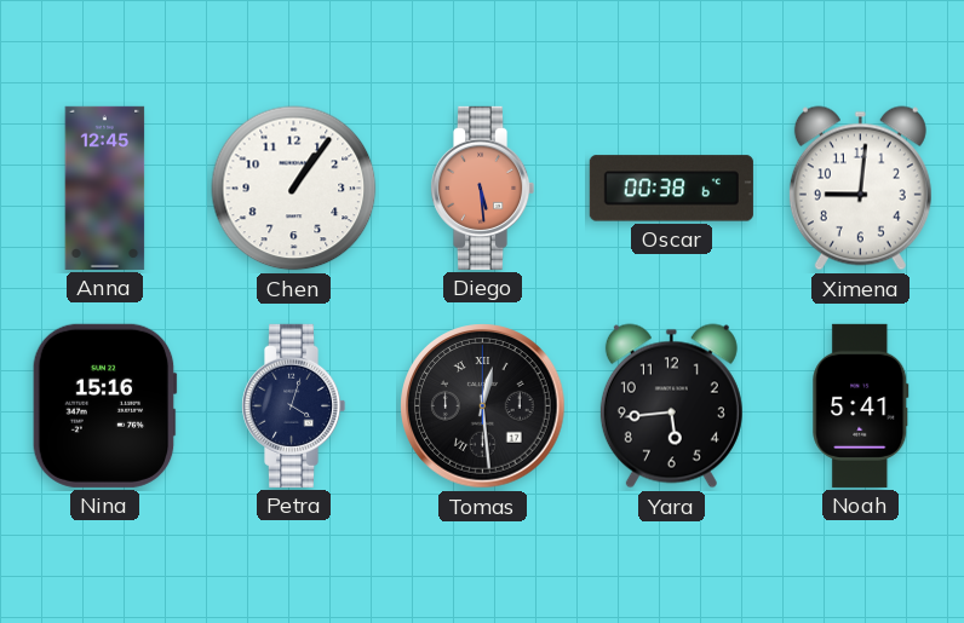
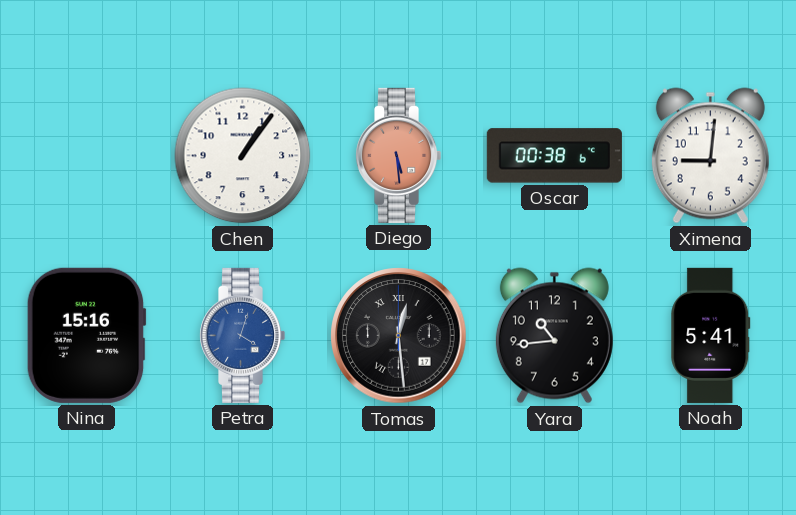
Anna: 12:45 -> none (105, 188)
Petra dial: navy -> blue (242, 335)
Yara: 5:44 -> 10:44 (554, 336)
